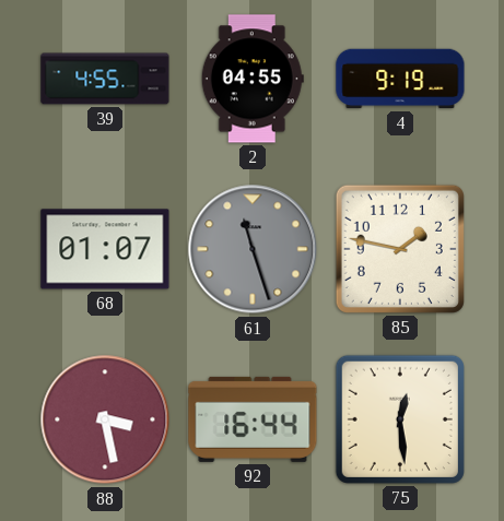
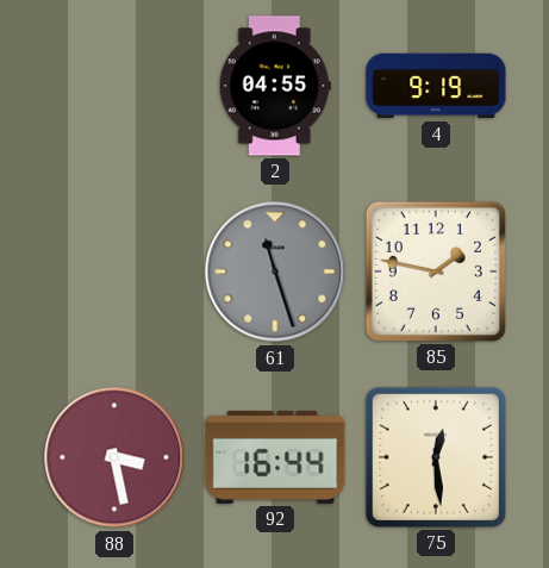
39: 4:55 -> none (105, 79)
68: 01:07 -> none (105, 249)
